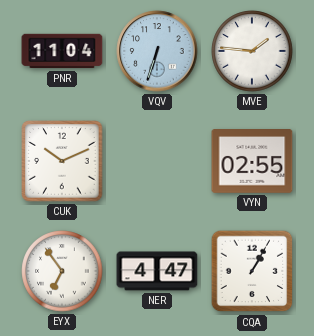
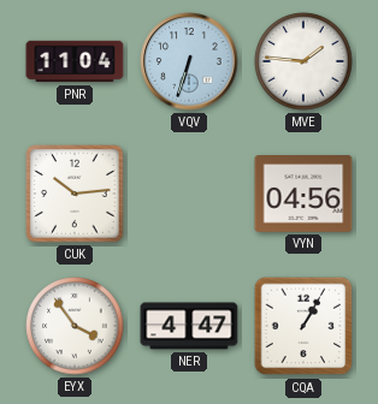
CUK: 10:11 -> 10:14 (75, 194)
VYN: 02:55 -> 04:56 (303, 195)
EYX: 6:54 -> 3:54 (75, 326)
